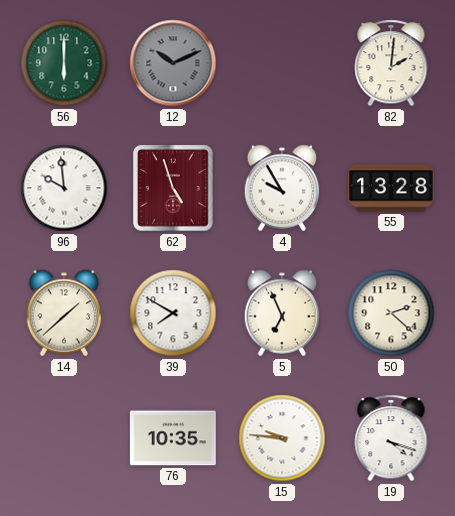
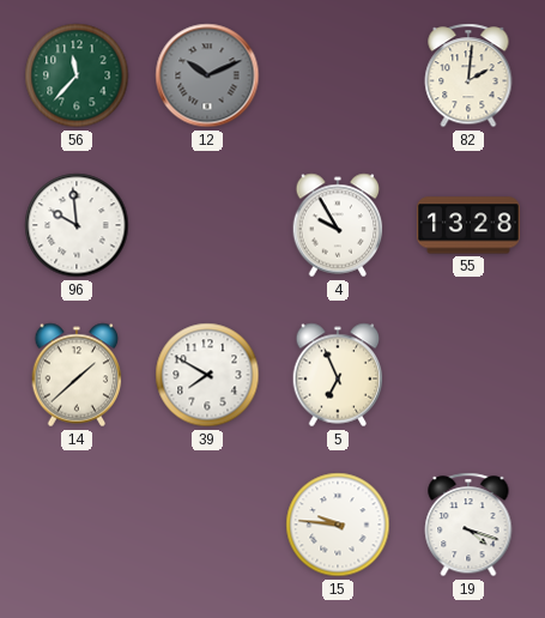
56: 6:00 -> 11:37 (77, 75)
62: 4:57 -> none (173, 188)
50: 2:22 -> none (391, 313)
76: 10:35 -> none (173, 438)
